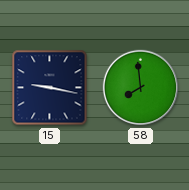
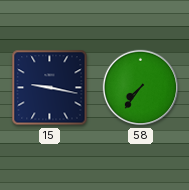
58: 7:59 -> 7:36 (141, 88)
